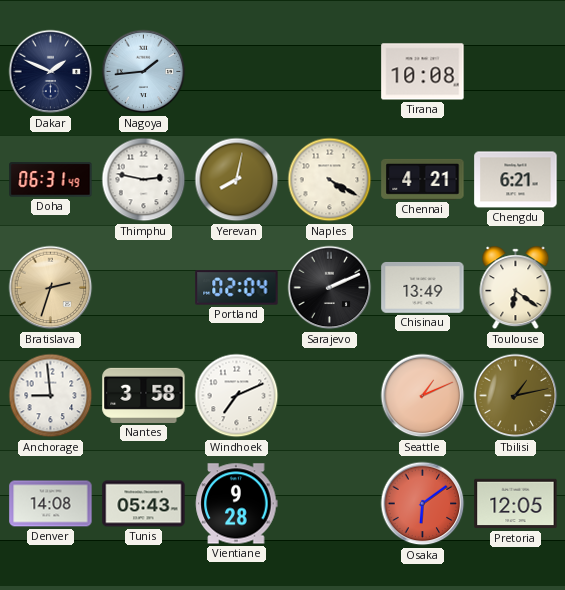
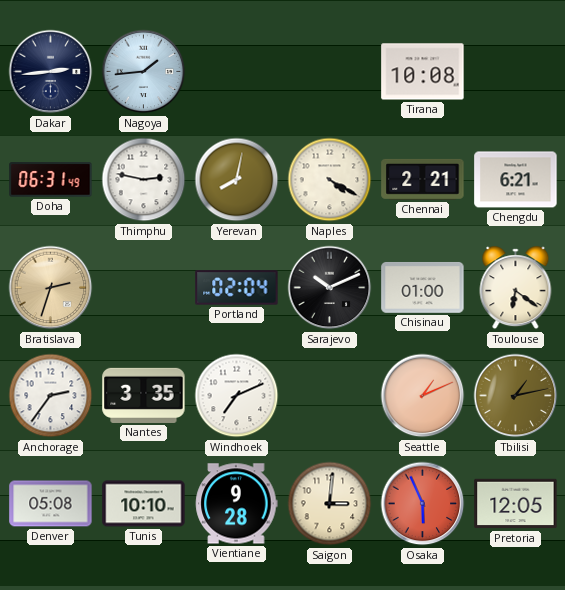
Dakar: 1:49 -> 2:44 (51, 72)
Chennai: 4:21 -> 2:21 (423, 179)
Sarajevo: 2:11 -> 10:11 (330, 288)
Chisinau: 13:49 -> 01:00 (423, 287)
Anchorage: 8:59 -> 2:36 (51, 396)
Nantes: 3:58 -> 3:35 (144, 395)
Denver: 14:08 -> 05:08 (51, 504)
Tunis: 05:43 -> 10:10 (144, 504)
Saigon: none -> 3:01 (330, 504)
Osaka: 6:09 -> 5:56 (423, 504)
